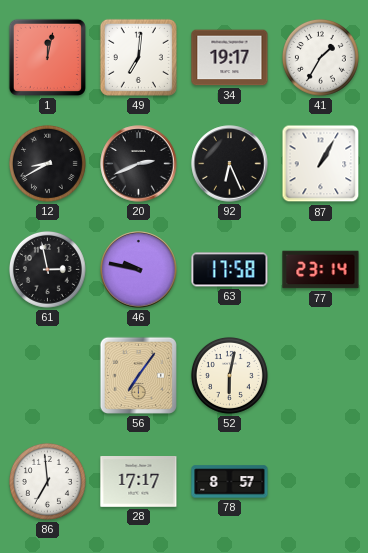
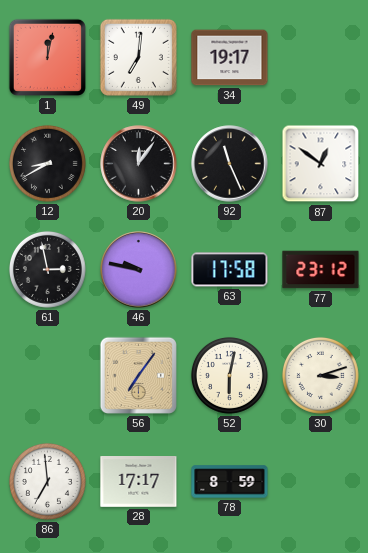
41: 1:35 -> none (320, 57)
20: 2:41 -> 12:06 (139, 164)
92: 6:26 -> 11:26 (230, 164)
87: 1:05 -> 12:51 (321, 164)
77: 23:14 -> 23:12 (321, 270)
30: none -> 3:12 (320, 375)
78: 8:57 -> 8:59 (230, 482)
